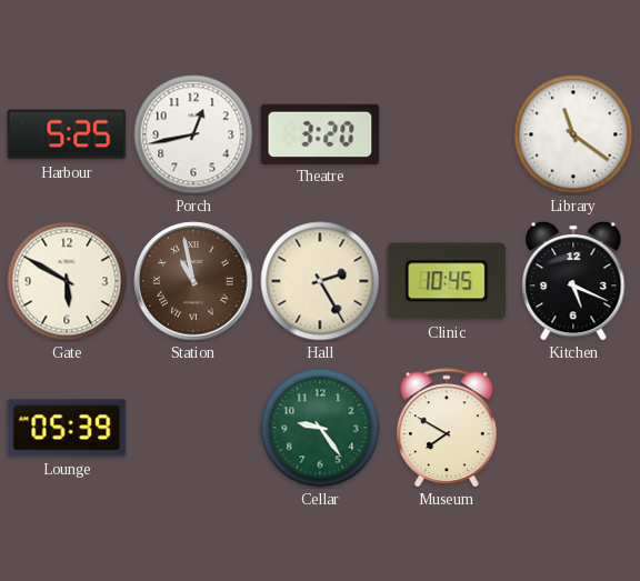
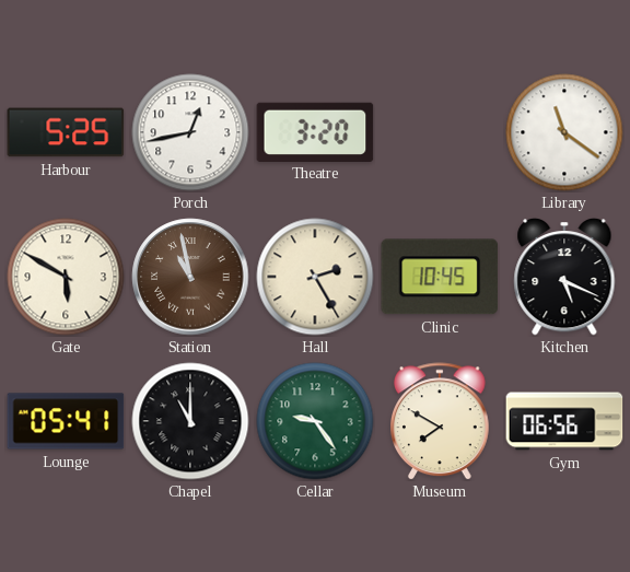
Lounge: 05:39 -> 05:41 (66, 421)
Chapel: none -> 11:00 (190, 421)
Gym: none -> 06:56 (564, 421)
